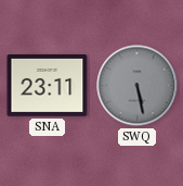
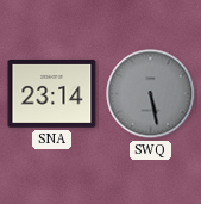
SNA: 23:11 -> 23:14 (52, 94)
